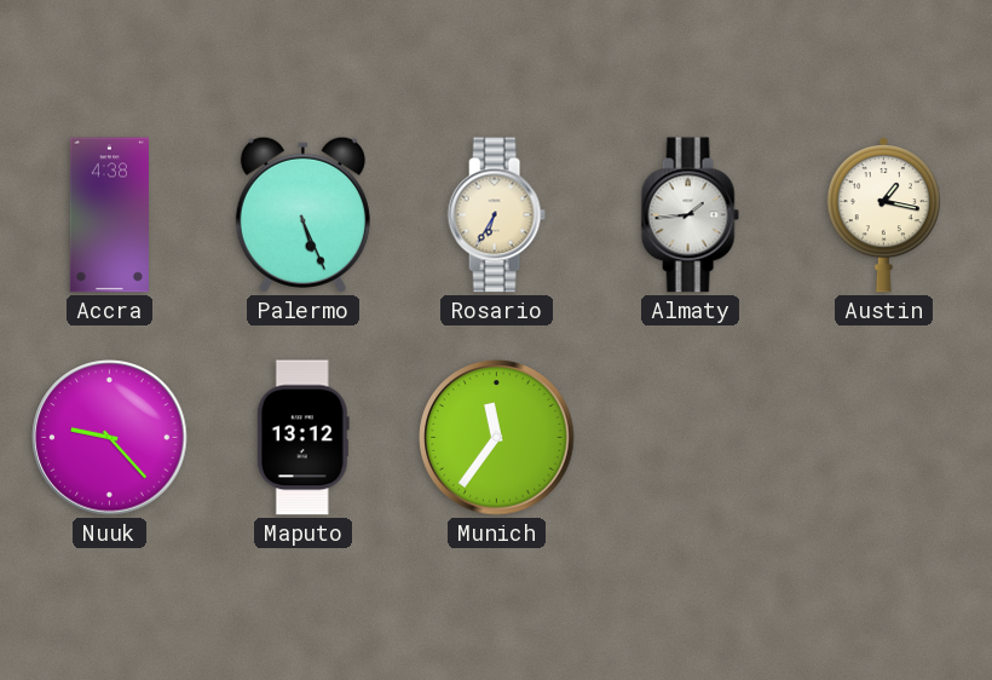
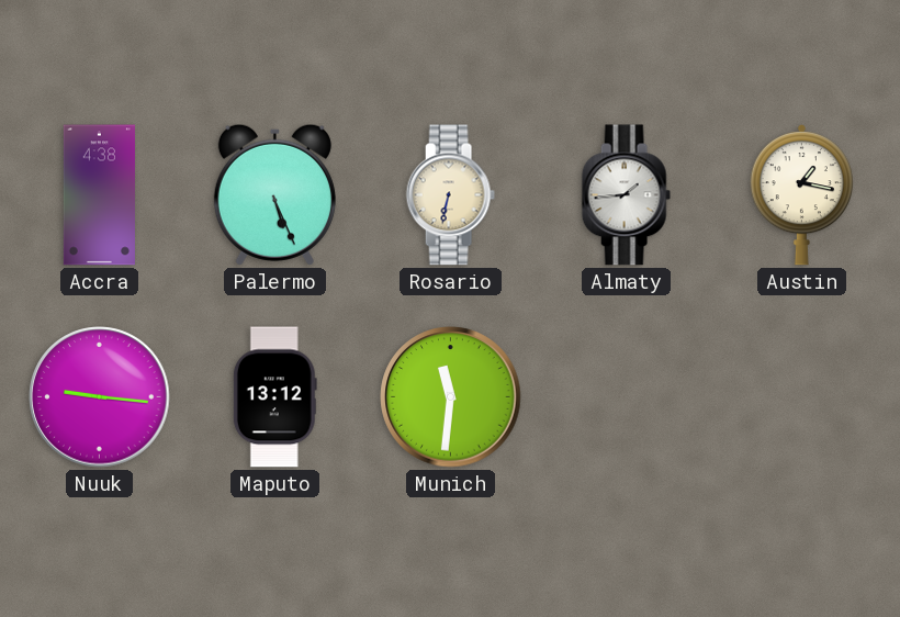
Rosario: 6:35 -> 6:32 (450, 195)
Nuuk: 9:23 -> 9:16 (100, 397)
Munich: 11:36 -> 11:31 (451, 397)
